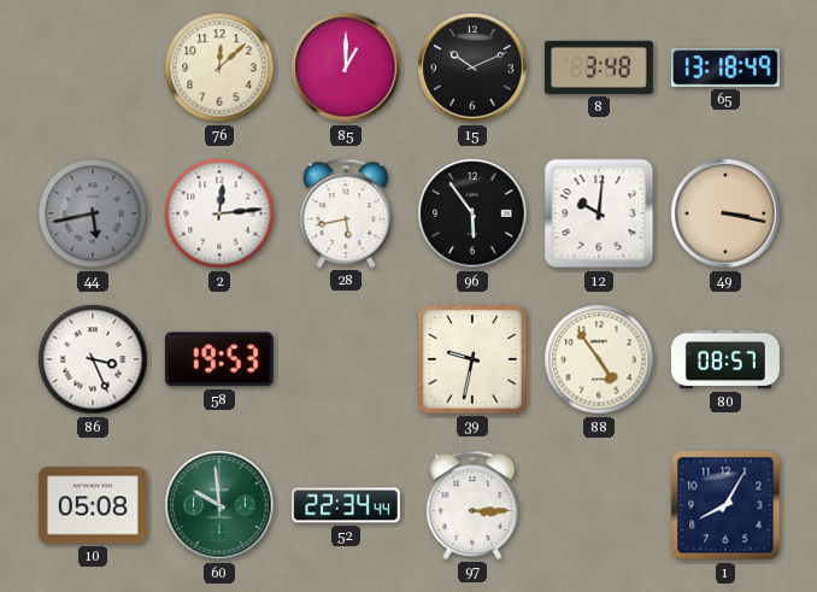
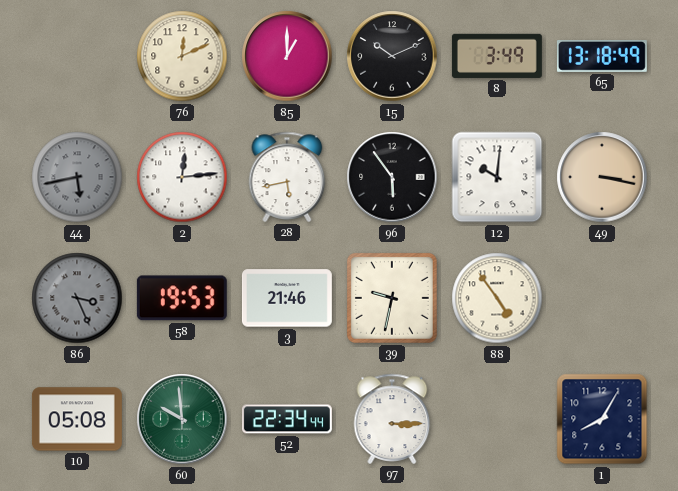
76: 12:08 -> 12:11 (182, 56)
8: 3:48 -> 3:49 (497, 56)
86 dial: white -> grey (77, 298)
3: none -> 21:46 (287, 298)
80: 08:57 -> none (725, 359)
